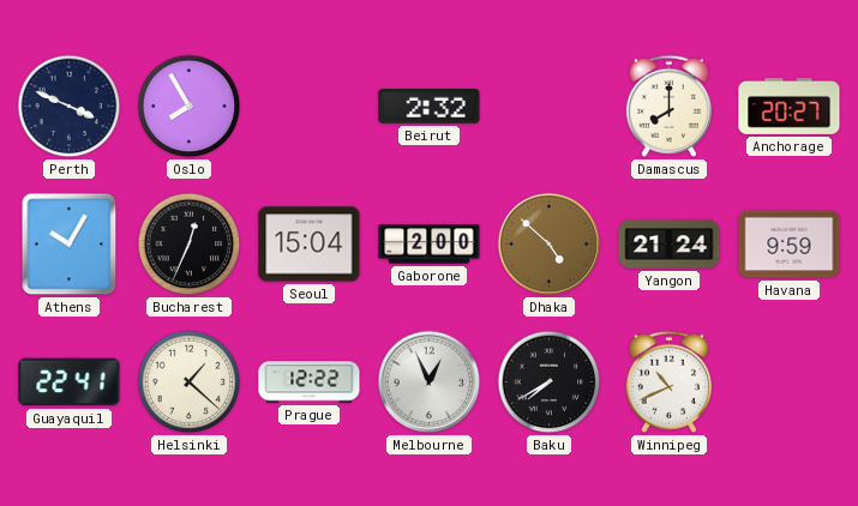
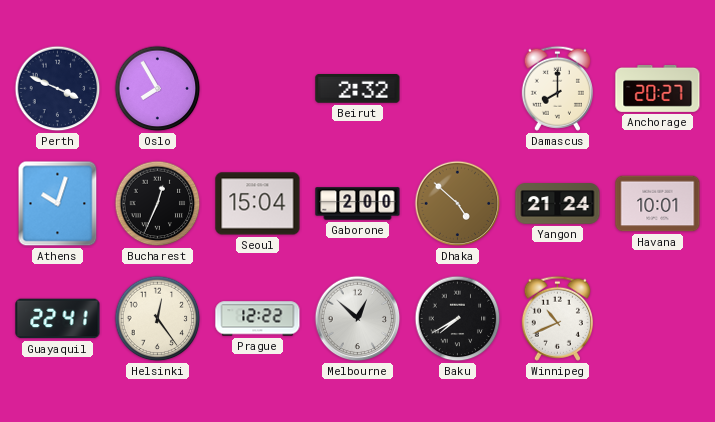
Athens: 10:05 -> 10:03 (58, 204)
Havana: 9:59 -> 10:01 (658, 204)
Helsinki: 1:22 -> 12:24 (158, 319)
Melbourne: 12:56 -> 12:52 (358, 319)
